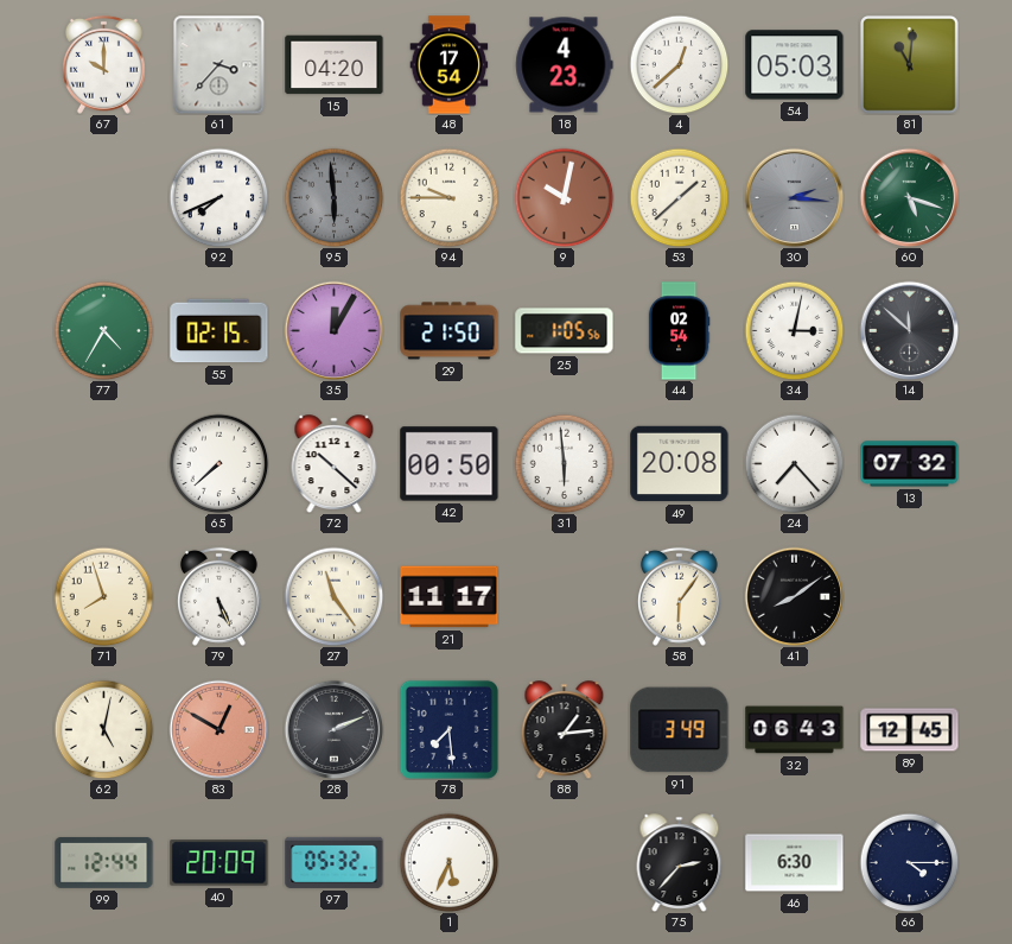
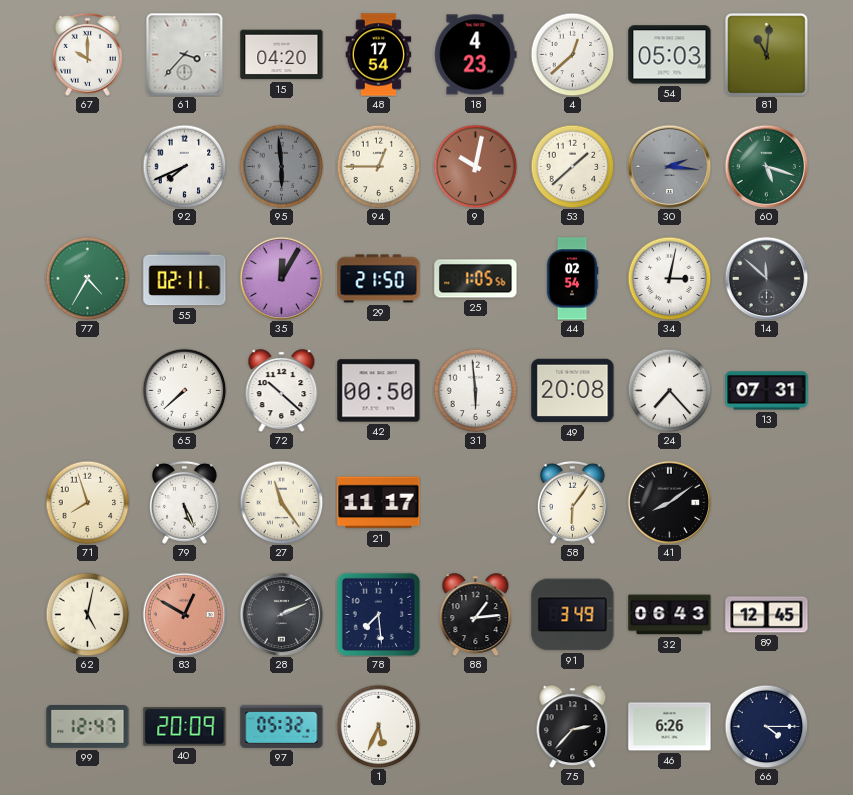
94: 9:45 -> 12:45 (378, 166)
55: 02:15 -> 02:11 (185, 279)
13: 07:32 -> 07:31 (767, 391)
99: 12:44 -> 12:47 (88, 726)
46: 6:30 -> 6:26 (670, 727)
